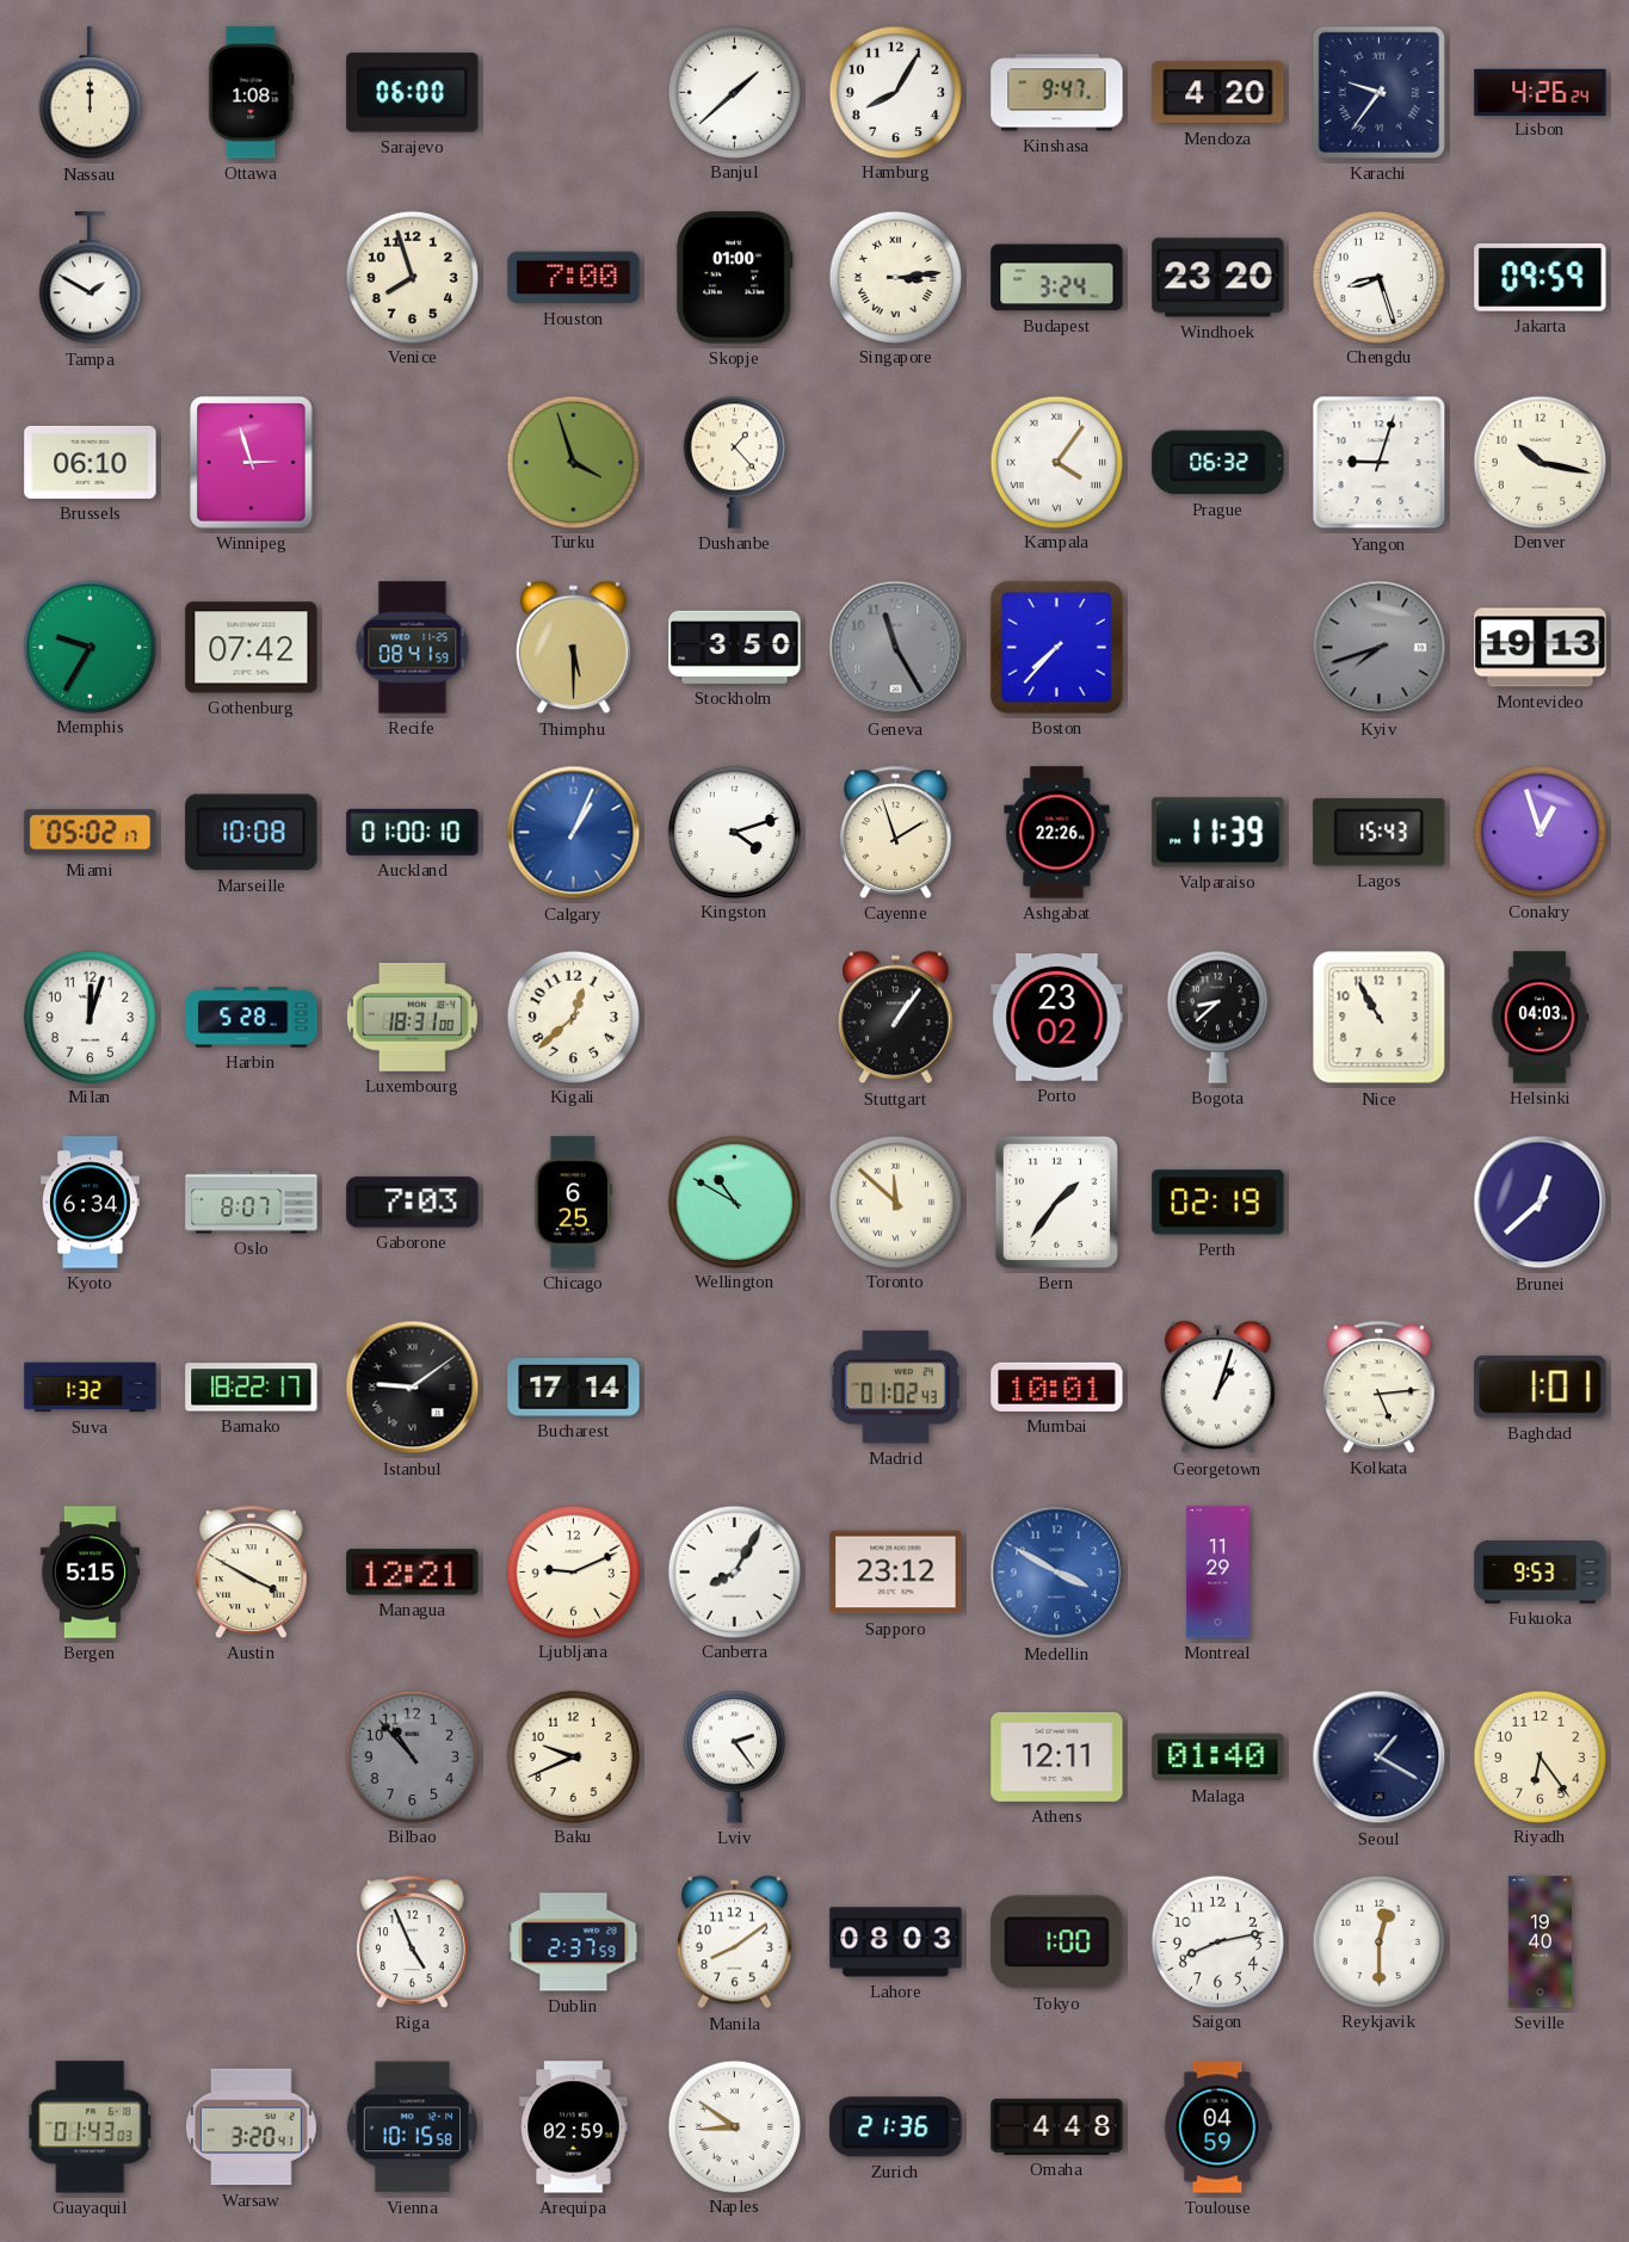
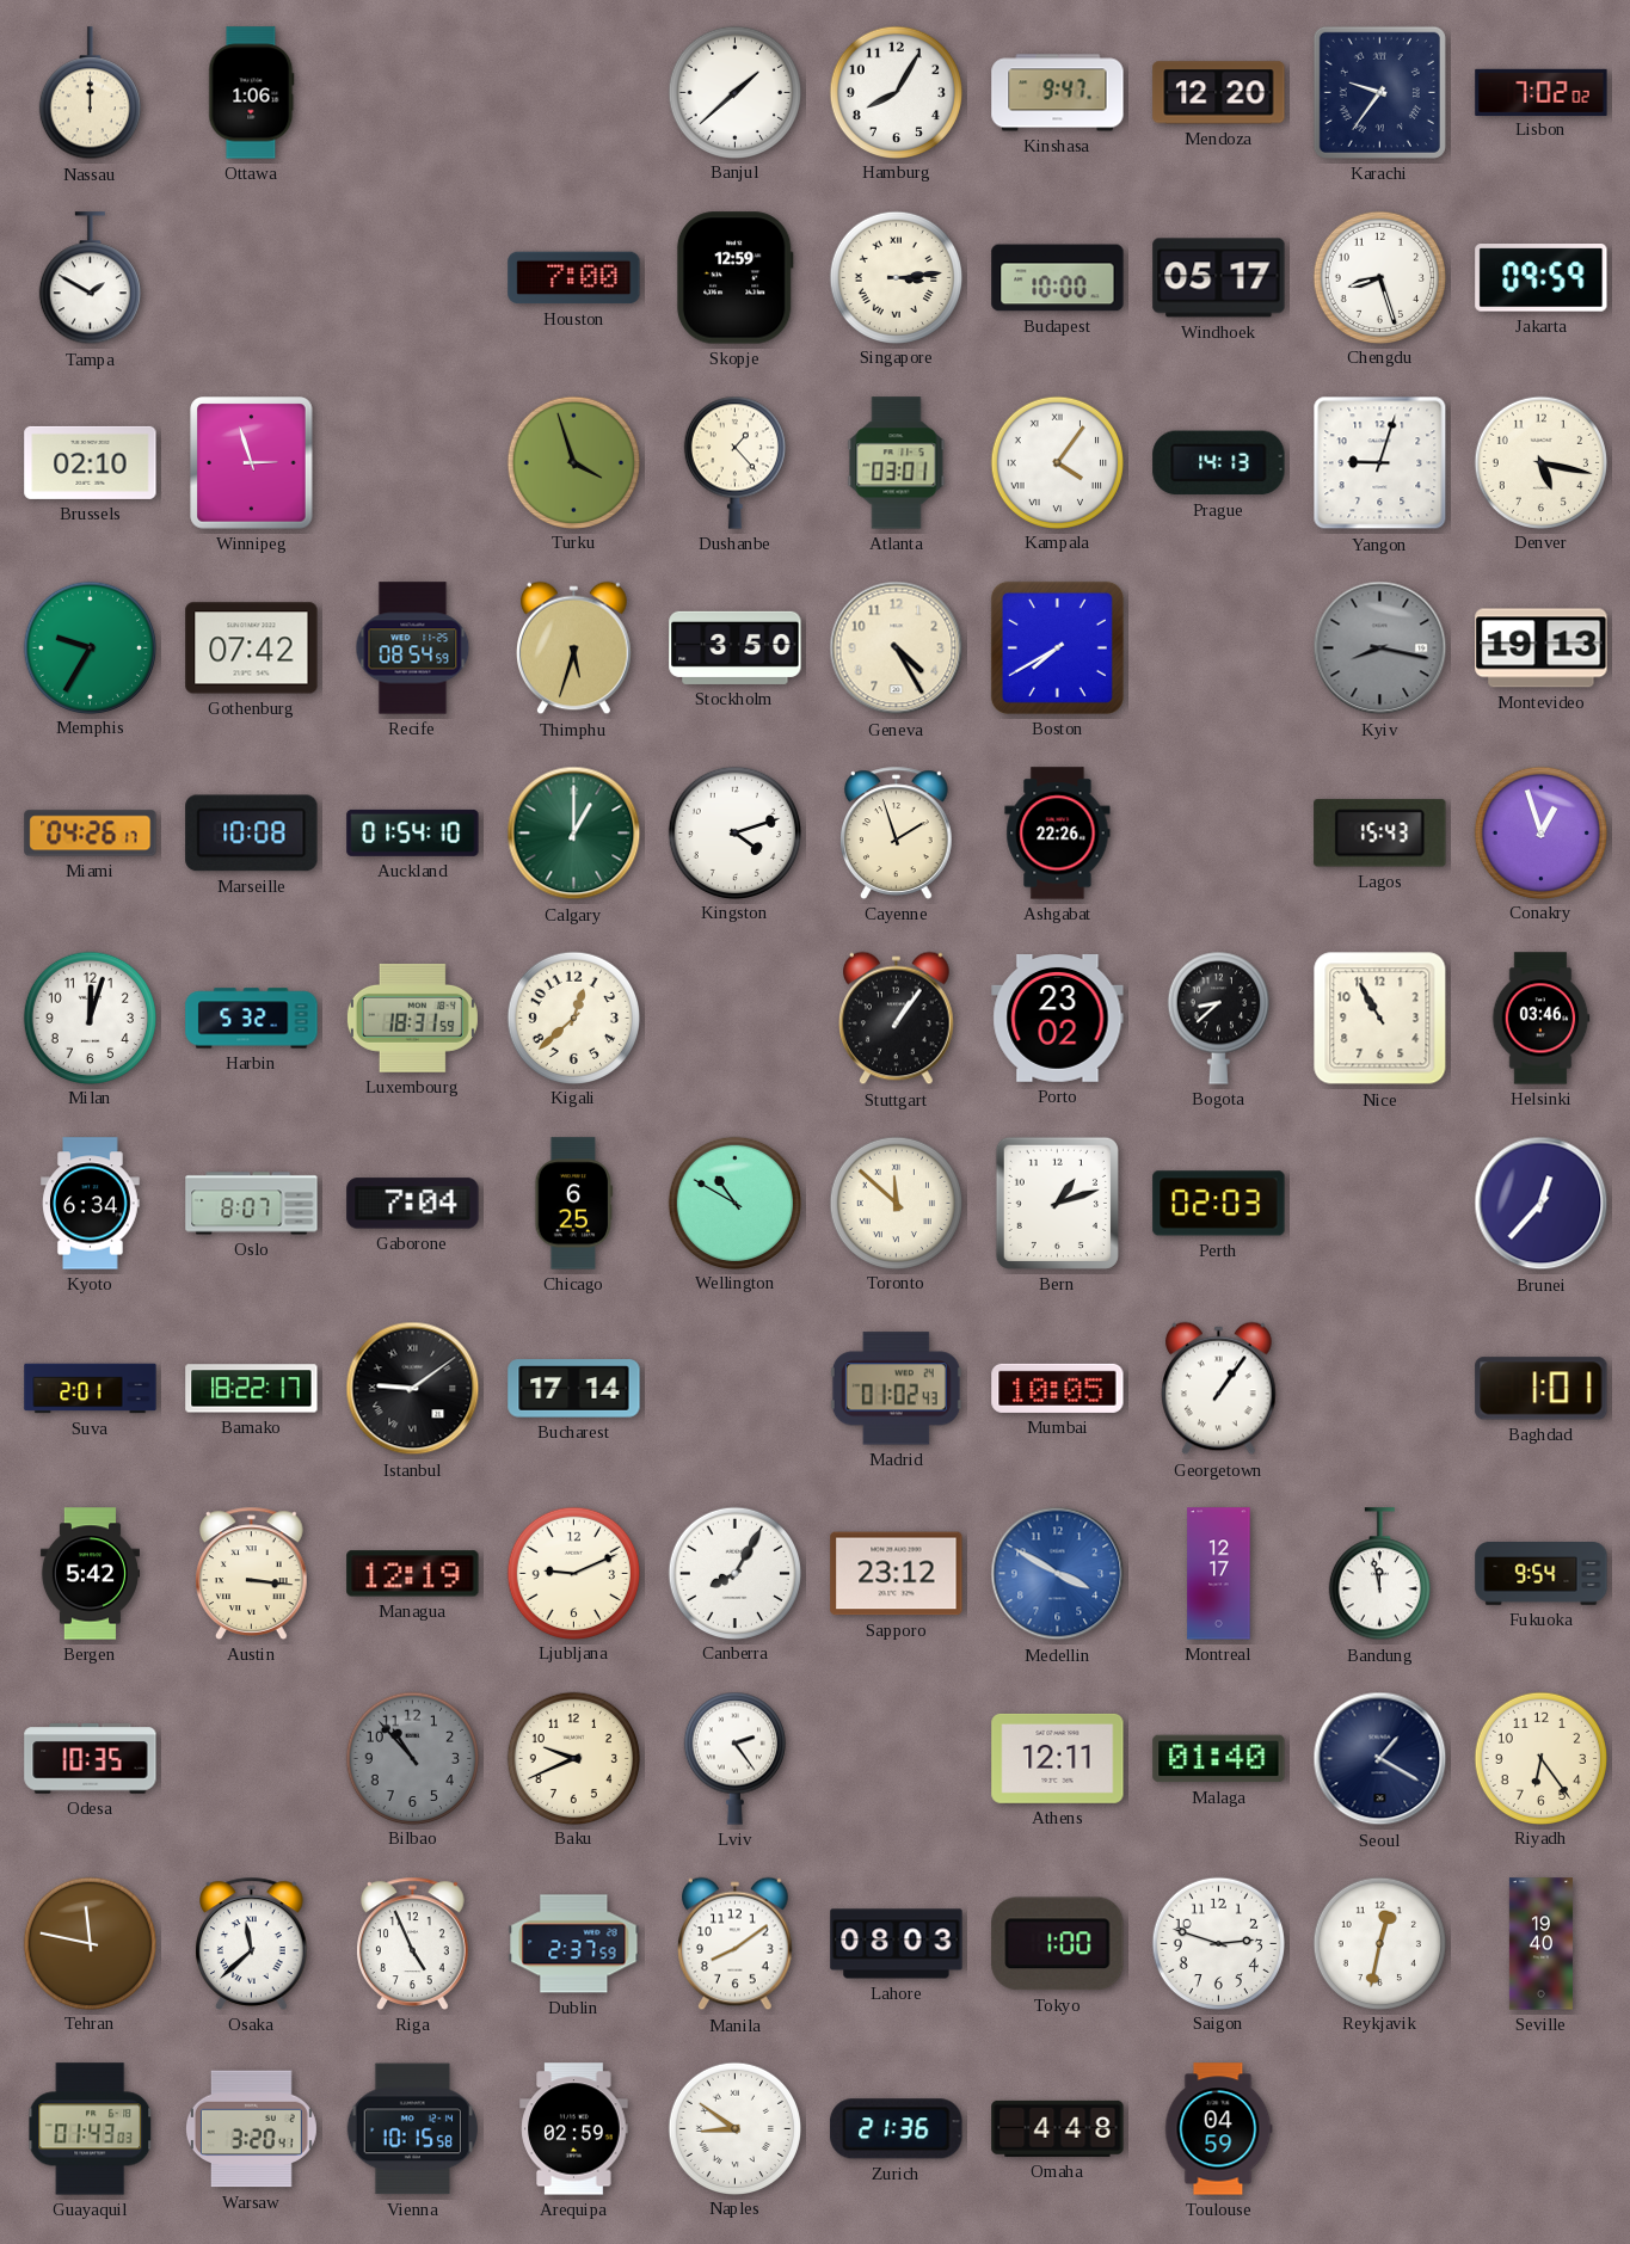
Ottawa: 1:08 -> 1:06 (252, 93)
Sarajevo: 06:00 -> none (413, 93)
Mendoza: 4:20 -> 12:20 (1219, 93)
Lisbon: 4:26 -> 7:02 (1542, 92)
Venice: 7:57 -> none (412, 277)
Skopje: 01:00 -> 12:59 (734, 278)
Budapest: 3:24 -> 10:00 (1058, 278)
Windhoek: 23:20 -> 05:17 (1219, 278)
Brussels: 06:10 -> 02:10 (91, 462)
Atlanta: none -> 03:01 (897, 463)
Prague: 06:32 -> 14:13 (1219, 463)
Denver: 10:17 -> 5:17 (1540, 462)
Recife: 08:41 -> 08:54 (413, 648)
Thimphu: 5:30 -> 5:33 (574, 648)
Geneva: 11:25 -> 4:25 (897, 648)
Geneva dial: grey -> cream (897, 648)
Boston: 7:37 -> 7:40 (1057, 647)
Kyiv: 7:42 -> 8:17 (1380, 648)
Miami: 05:02 -> 04:26 (91, 834)
Auckland: 01:00 -> 01:54 (413, 832)
Calgary: 1:04 -> 1:00 (574, 834)
Calgary dial: blue -> green (574, 834)
Valparaiso: 11:39 -> none (1218, 833)
Harbin: 5:28 -> 5:32 (252, 1019)
Luxembourg: 18:31:00 -> 18:31:59 (412, 1018)
Helsinki: 04:03 -> 03:46 (1540, 1019)
Gaborone: 7:03 -> 7:04 (413, 1204)
Bern: 1:36 -> 1:12 (1057, 1203)
Perth: 02:19 -> 02:03 (1219, 1204)
Brunei: 12:38 -> 12:37 (1542, 1204)
Suva: 1:32 -> 2:01 (91, 1389)
Mumbai: 10:01 -> 10:05 (1058, 1388)
Georgetown: 1:03 -> 1:06 (1219, 1389)
Kolkata: 5:14 -> none (1380, 1386)
Bergen: 5:15 -> 5:42 (90, 1574)
Austin: 3:50 -> 3:16 (252, 1573)
Managua: 12:21 -> 12:19 (413, 1574)
Montreal: 11:29 -> 12:17 (1219, 1574)
Bandung: none -> 11:58 (1379, 1574)
Fukuoka: 9:53 -> 9:54 (1542, 1574)
Odesa: none -> 10:35 (91, 1759)
Tehran: none -> 11:47 (90, 1943)
Osaka: none -> 11:38 (252, 1943)
Saigon: 8:13 -> 2:48 (1218, 1943)
Reykjavik: 12:30 -> 12:32 (1379, 1943)
